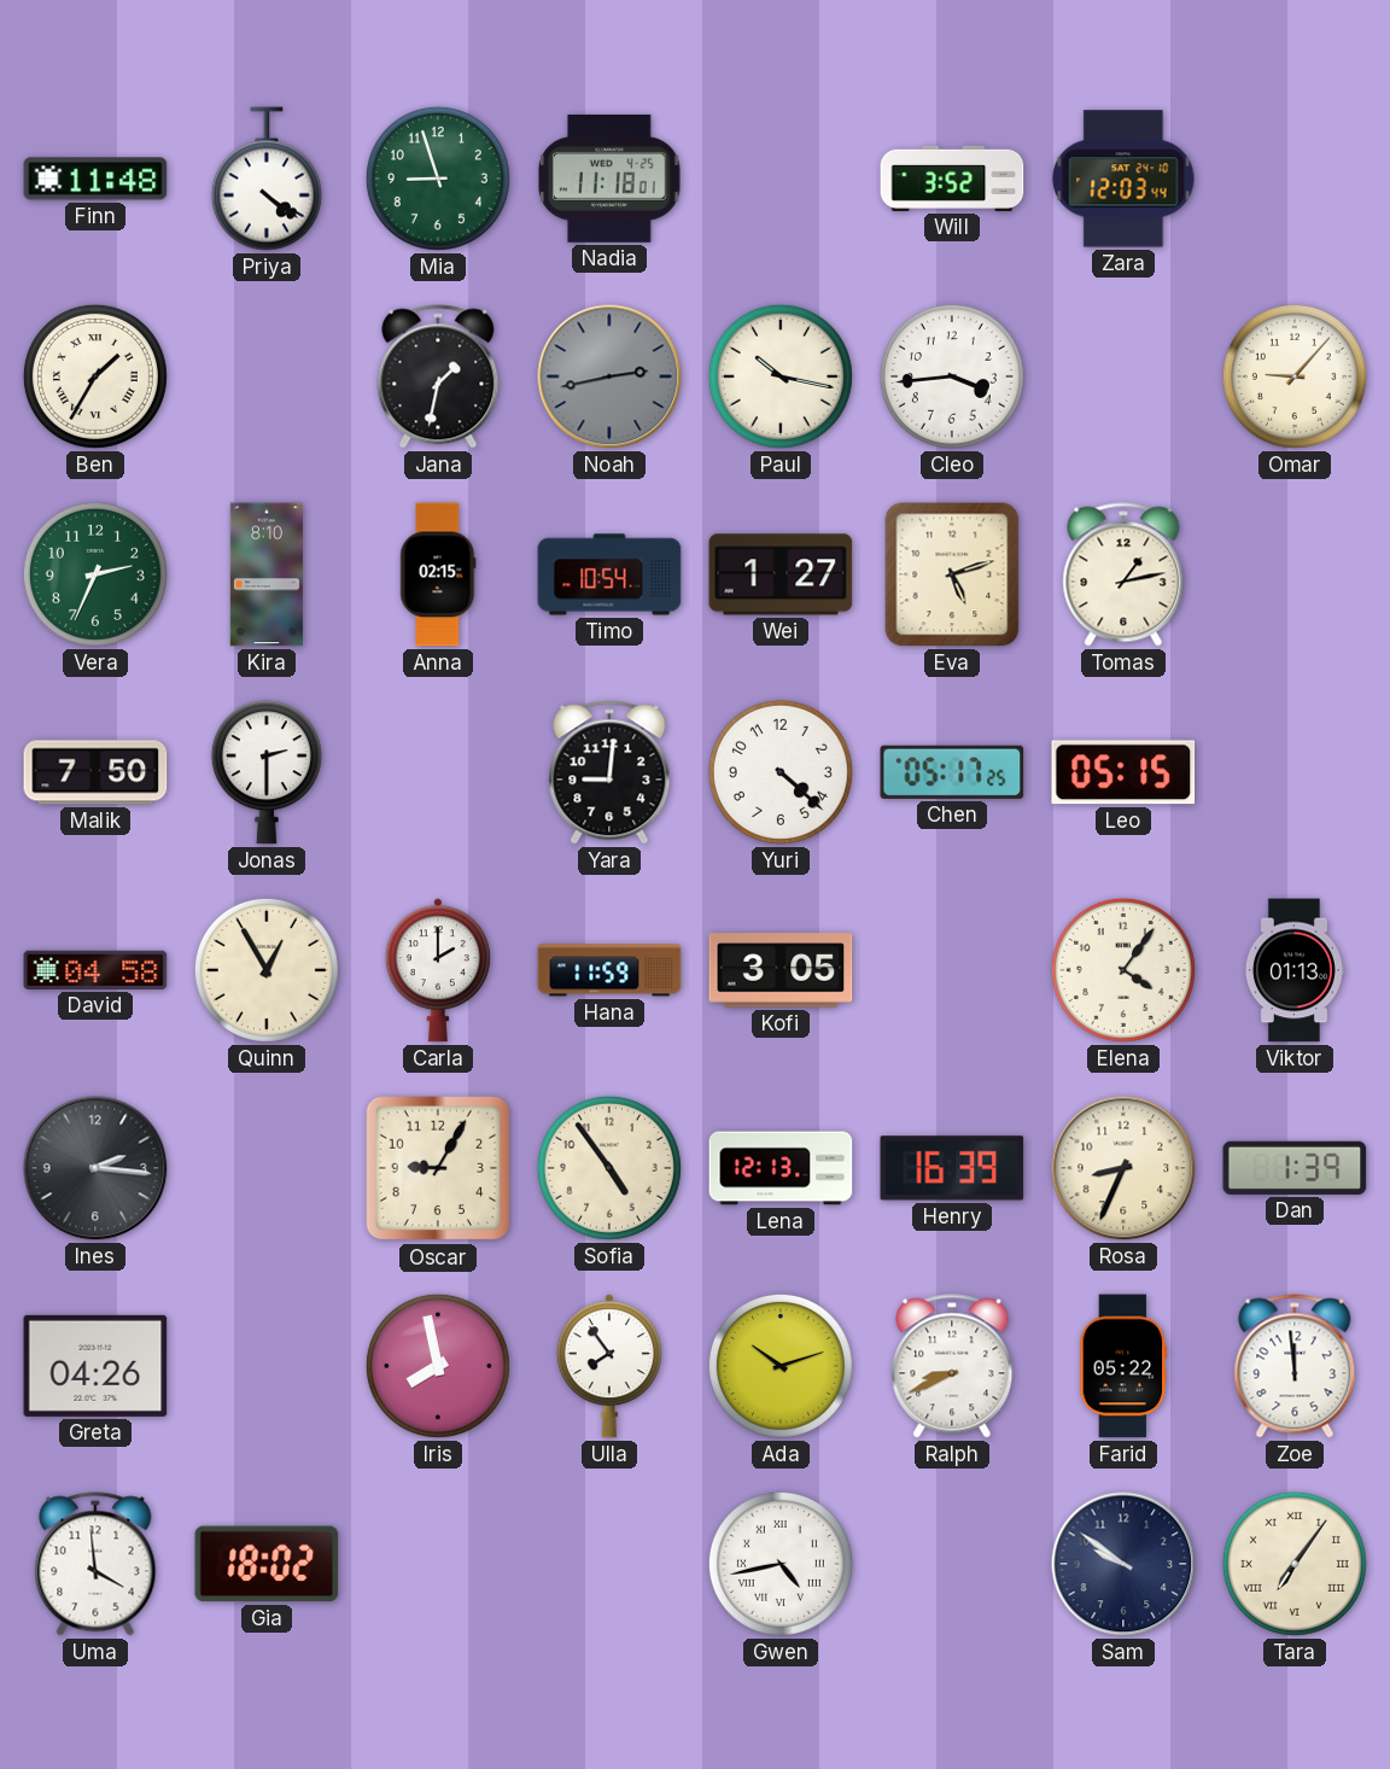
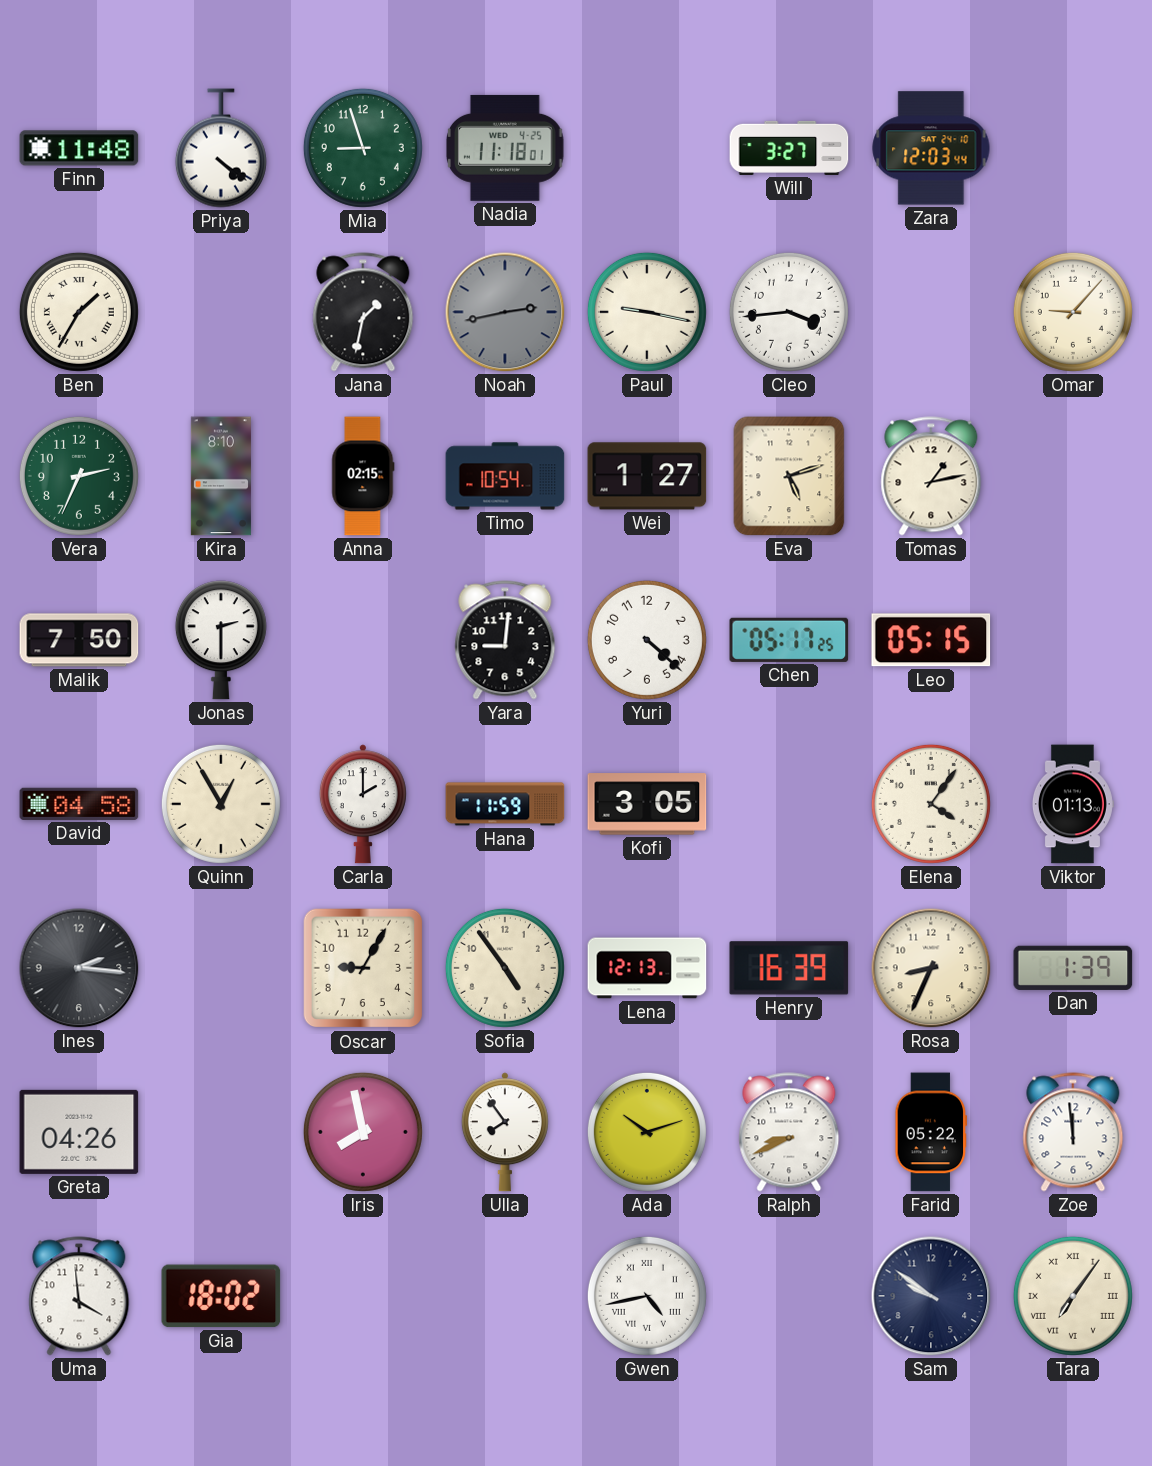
Will: 3:52 -> 3:27 (789, 148)
Paul: 10:17 -> 9:17 (647, 312)
